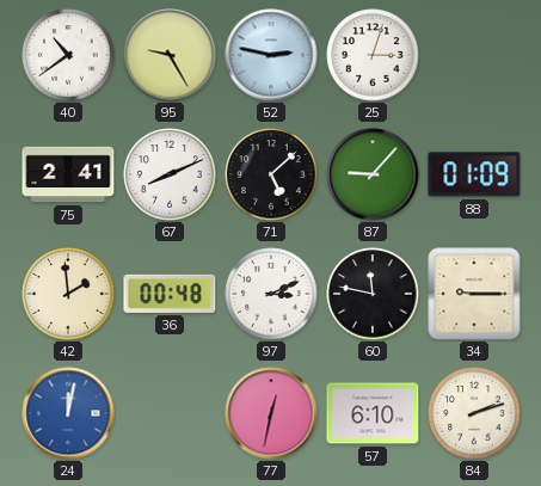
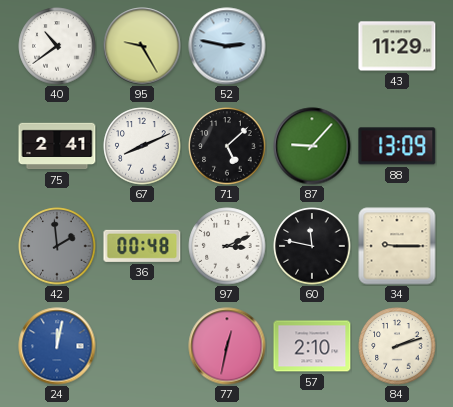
25: 3:03 -> none (373, 55)
43: none -> 11:29 (397, 46)
88: 01:09 -> 13:09 (397, 146)
42 dial: cream -> grey (57, 246)
57: 6:10 -> 2:10 (312, 346)
